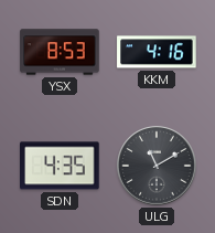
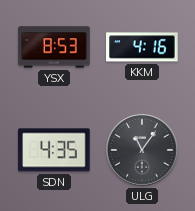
ULG: 11:10 -> 11:06 (142, 150)
